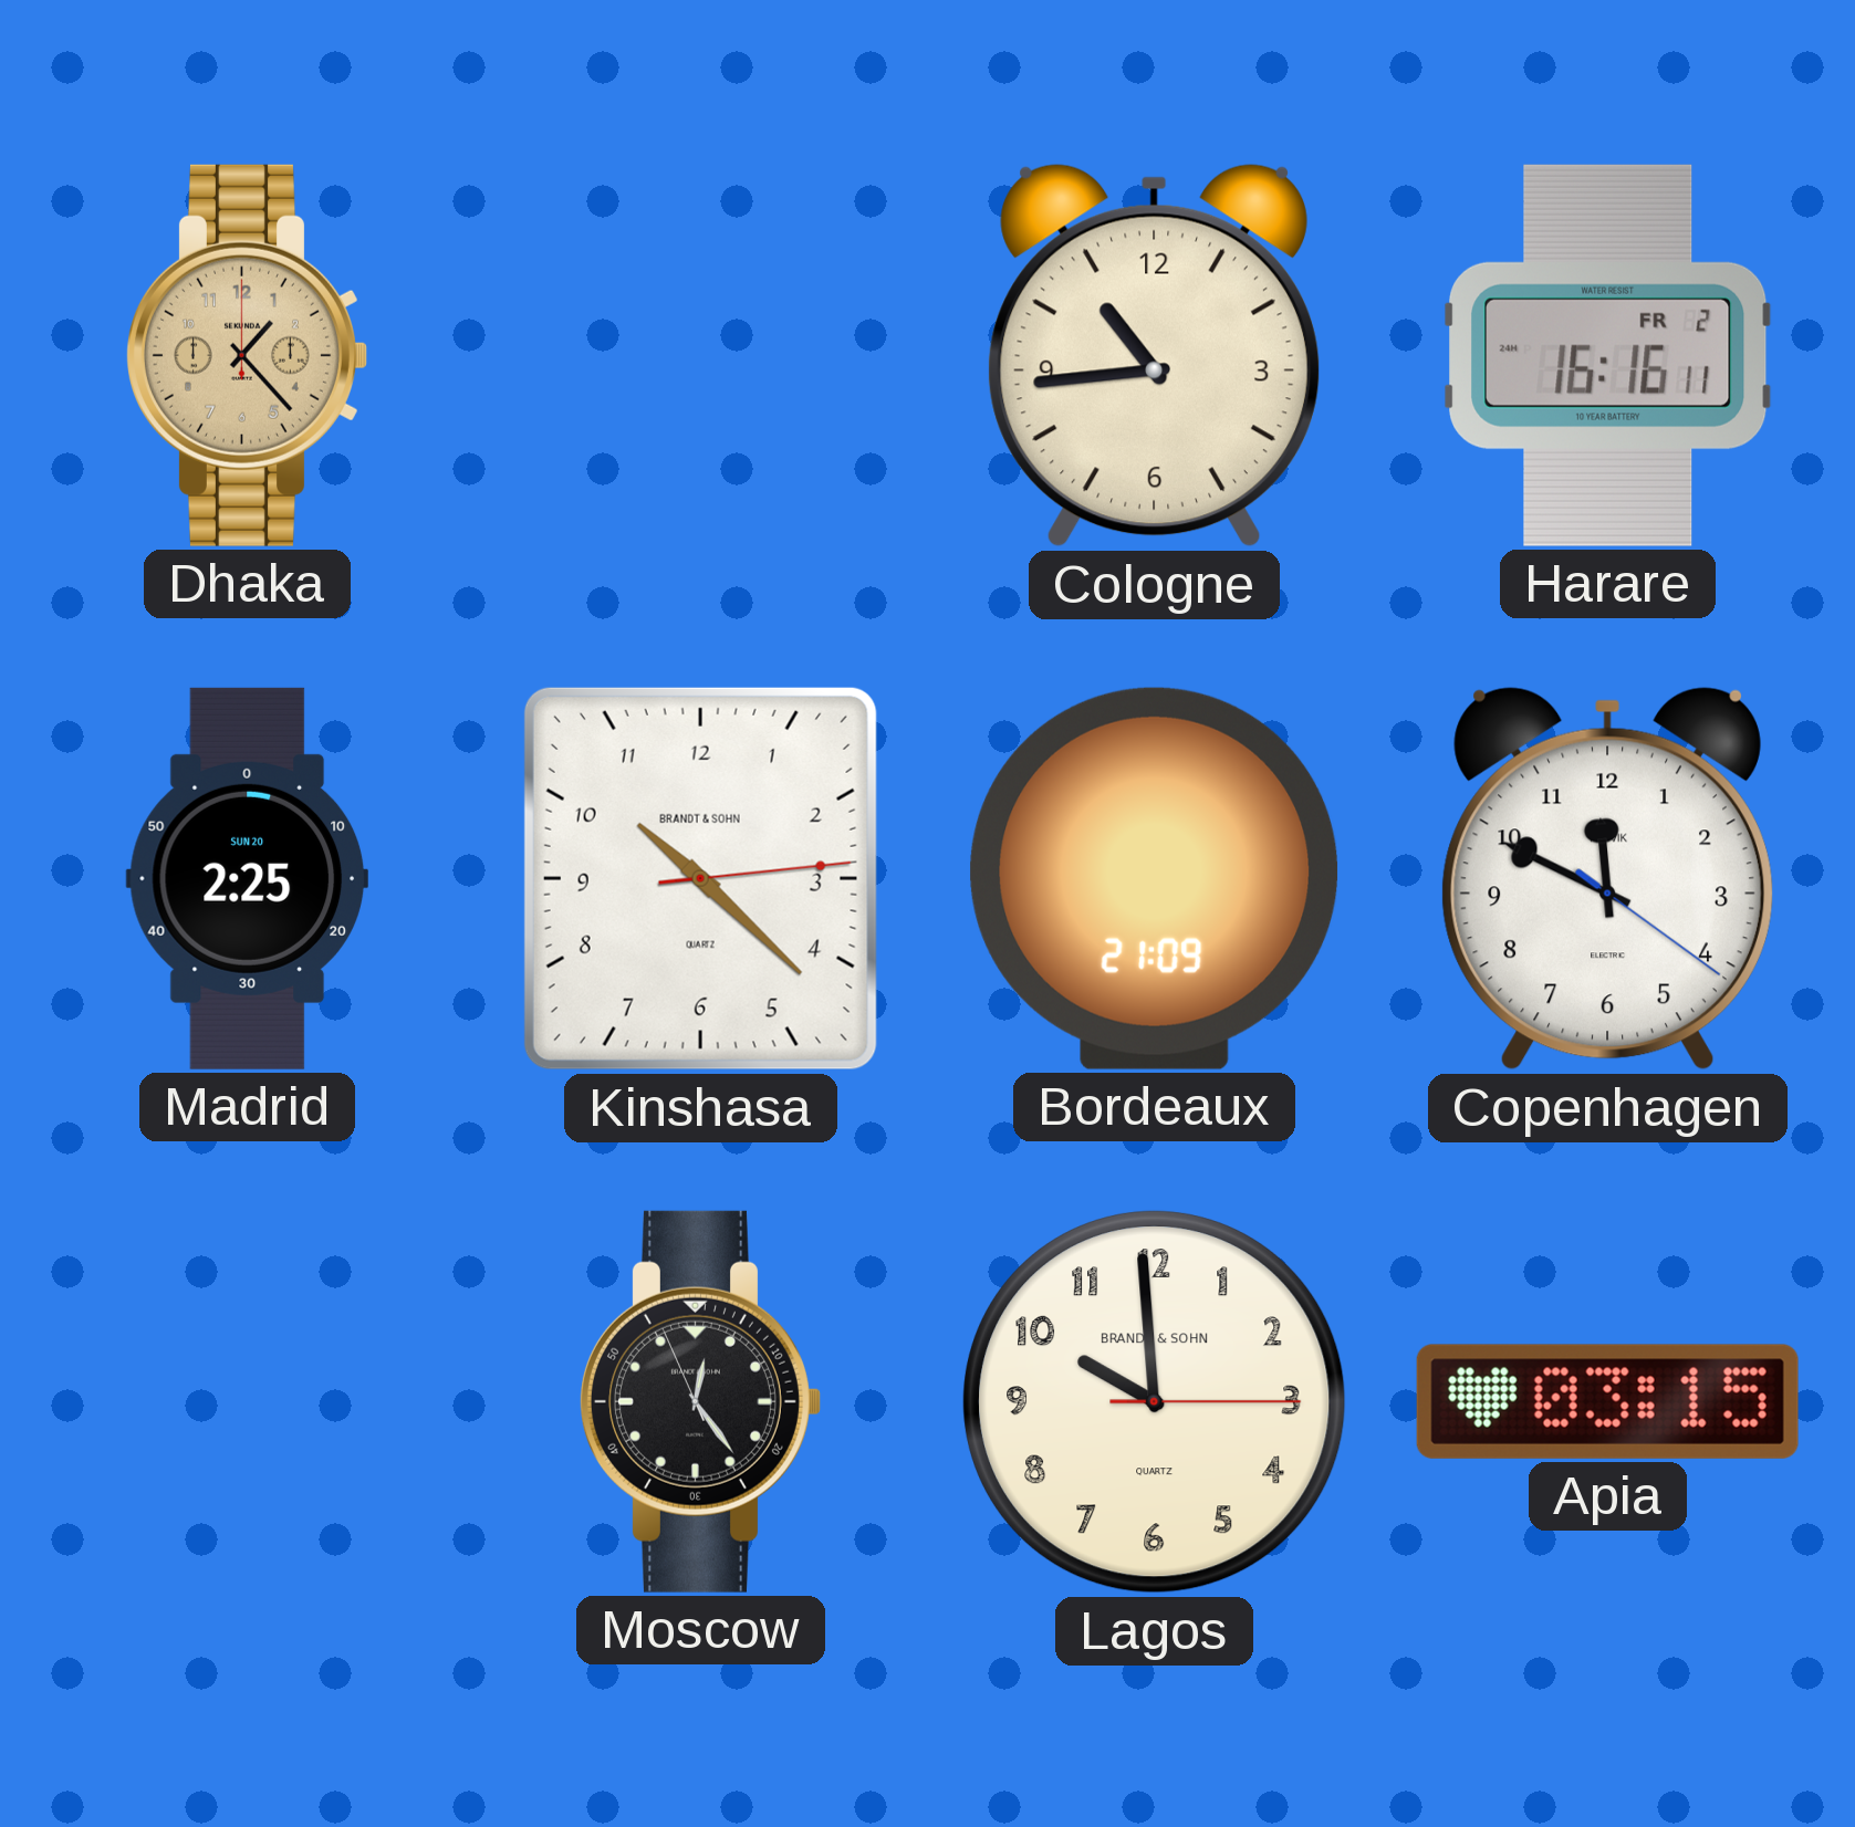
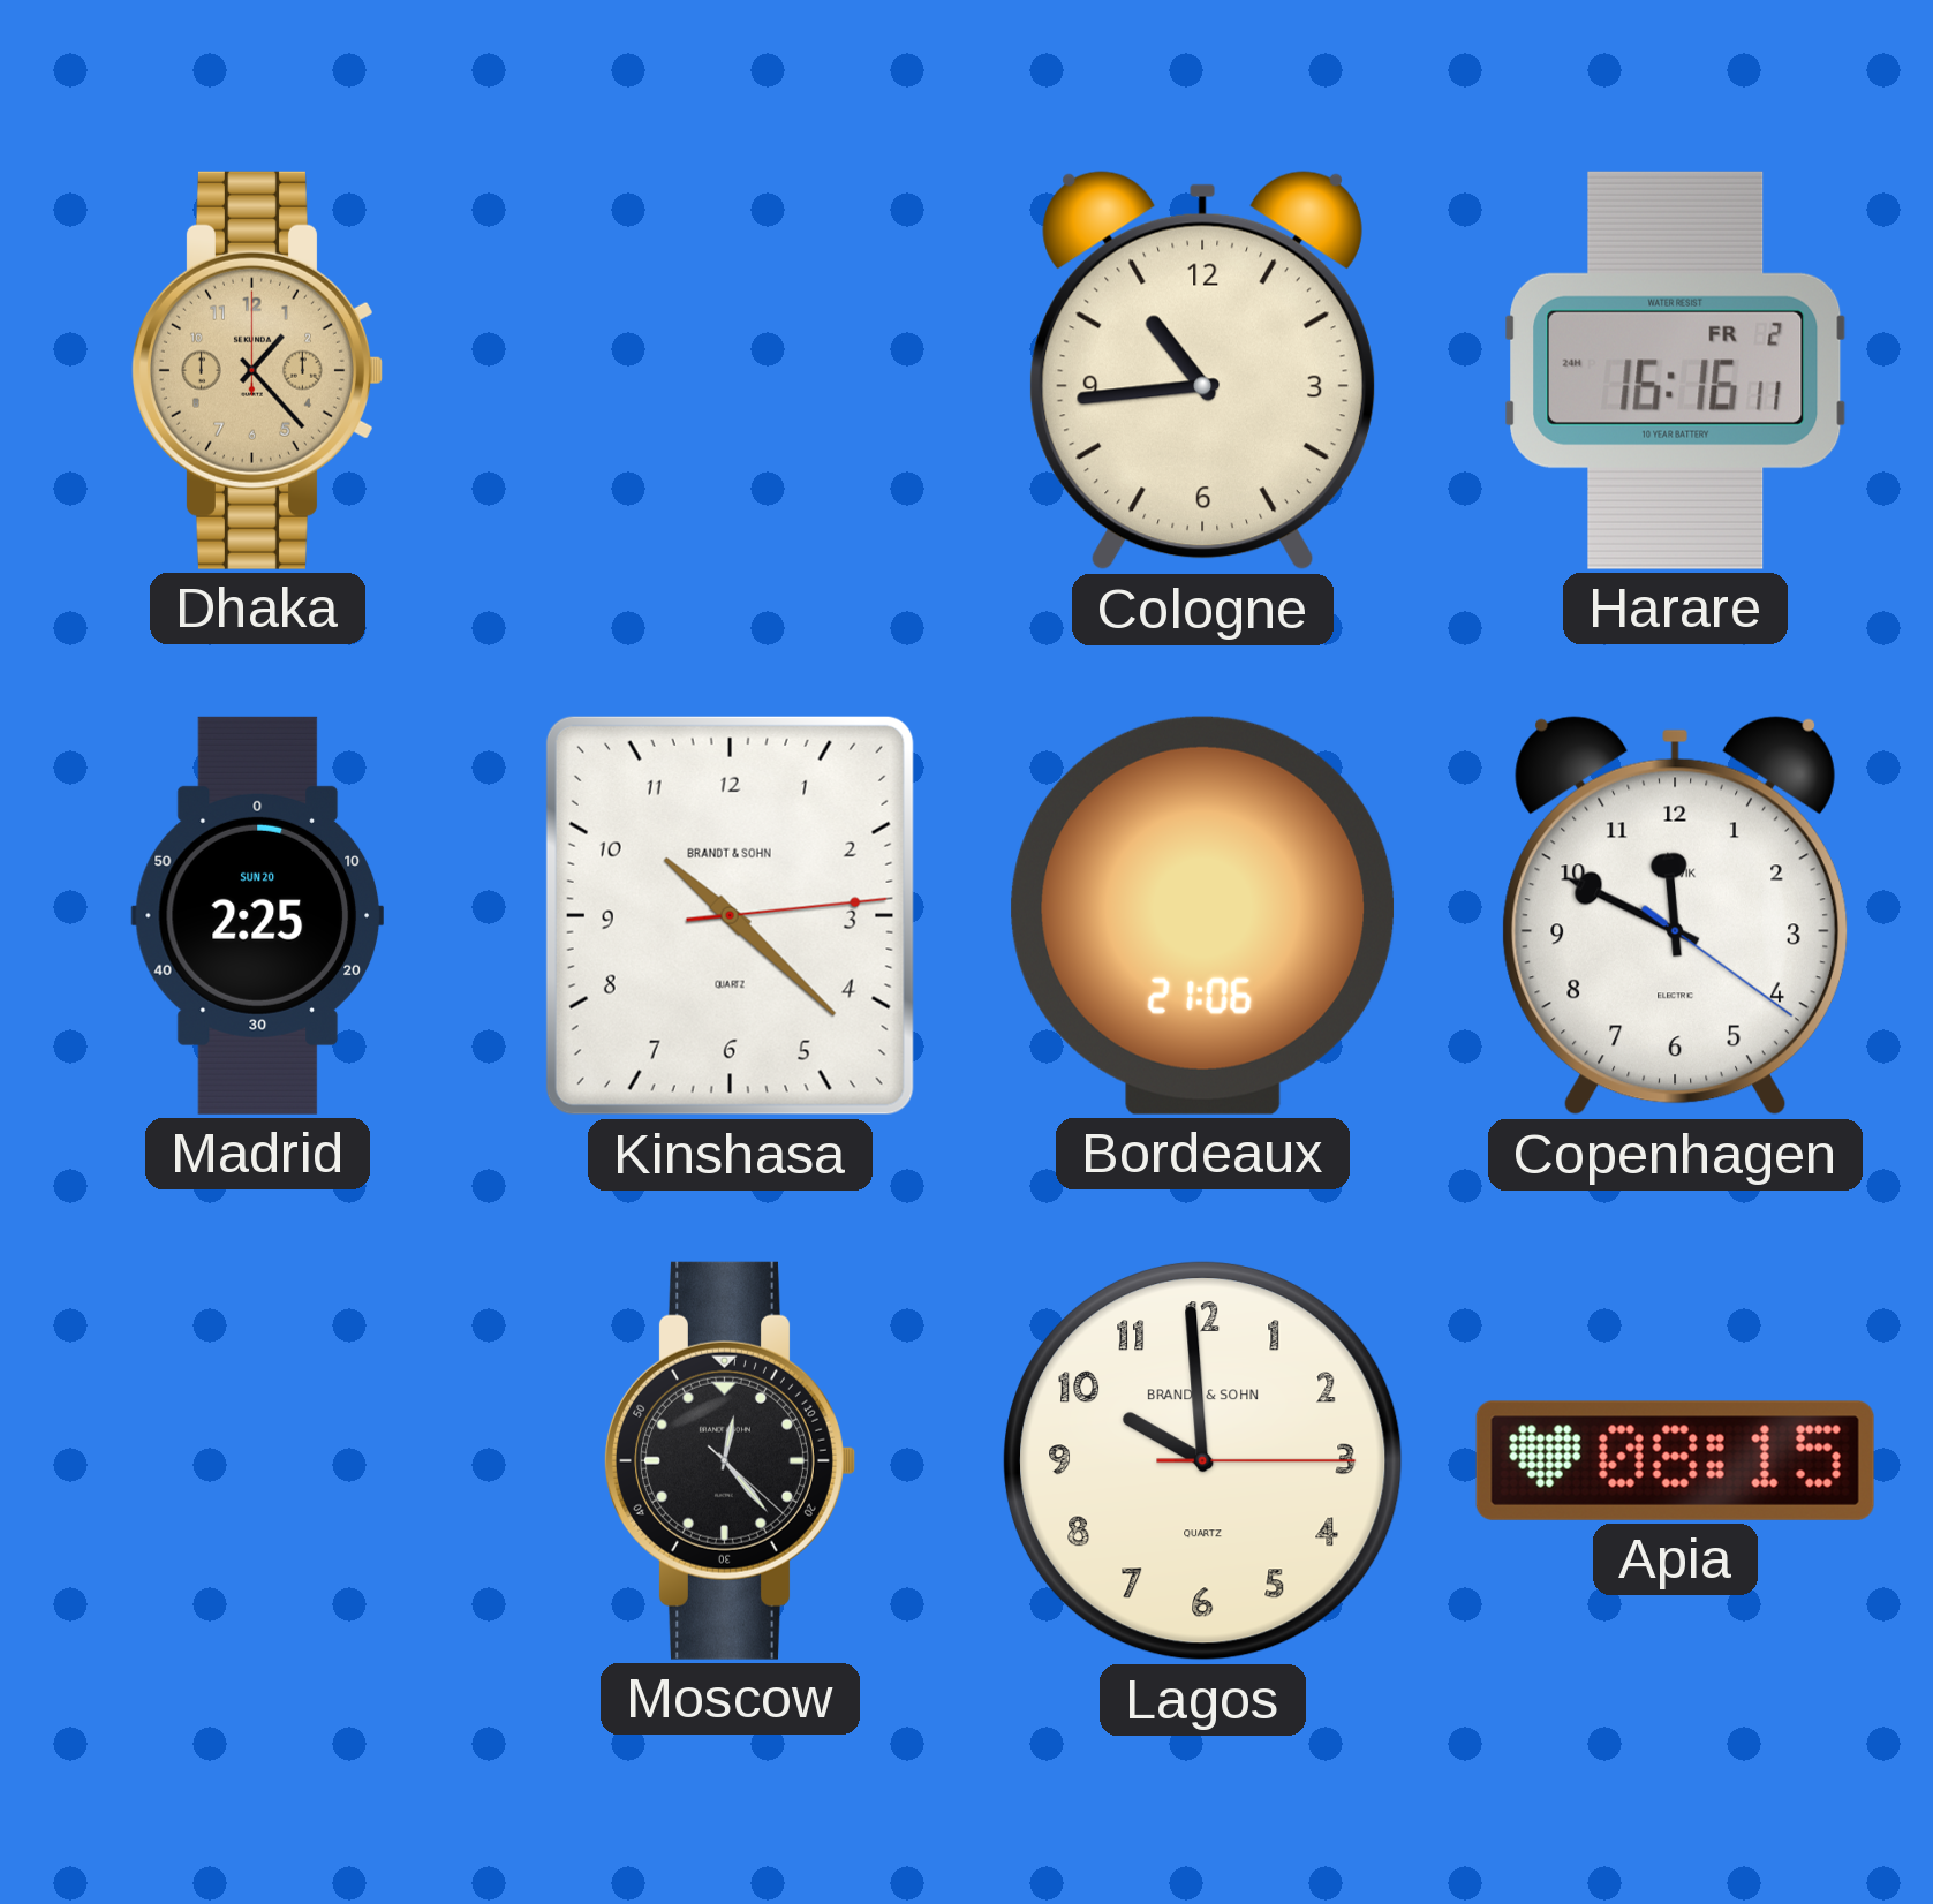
Bordeaux: 21:09 -> 21:06 (1203, 915)
Moscow: 12:23:56 -> 12:23:22 (731, 1460)
Apia: 03:15 -> 08:15 (1675, 1460)
